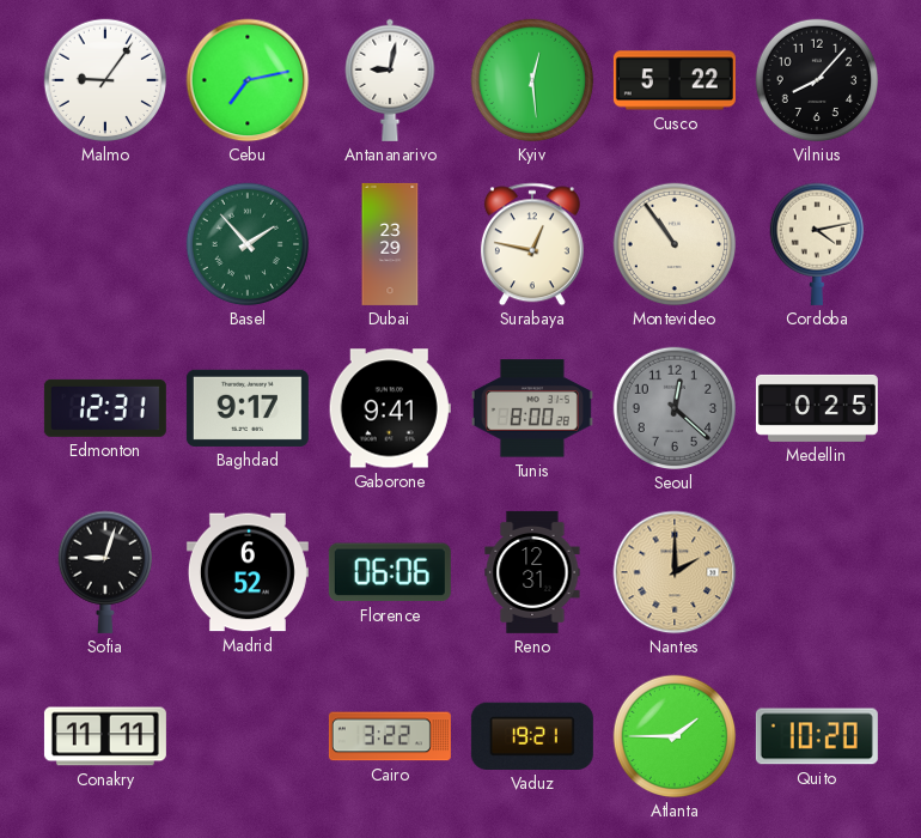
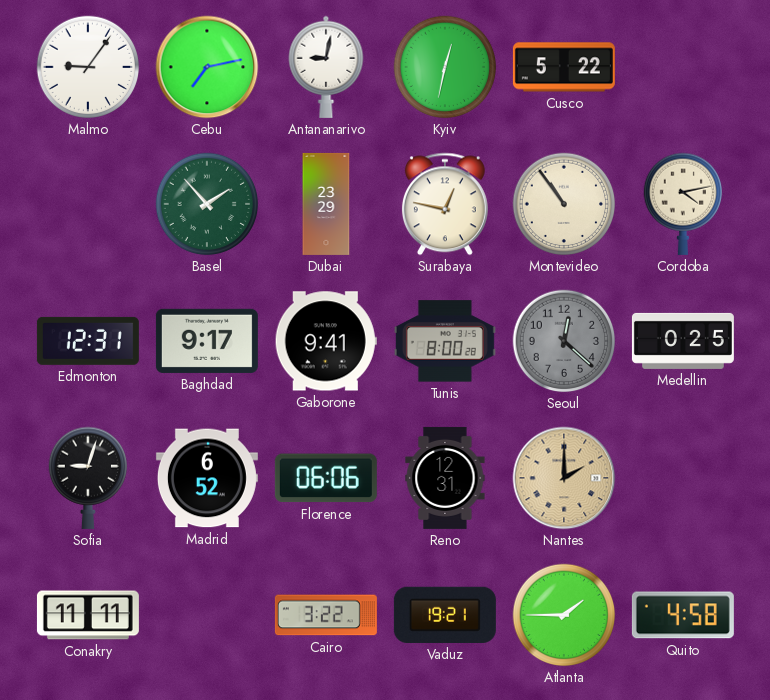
Kyiv: 12:29 -> 12:32 (445, 67)
Vilnius: 8:07 -> none (817, 80)
Quito: 10:20 -> 4:58 (683, 615)
